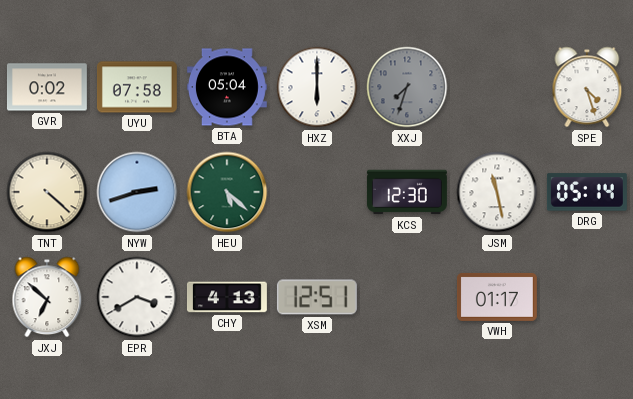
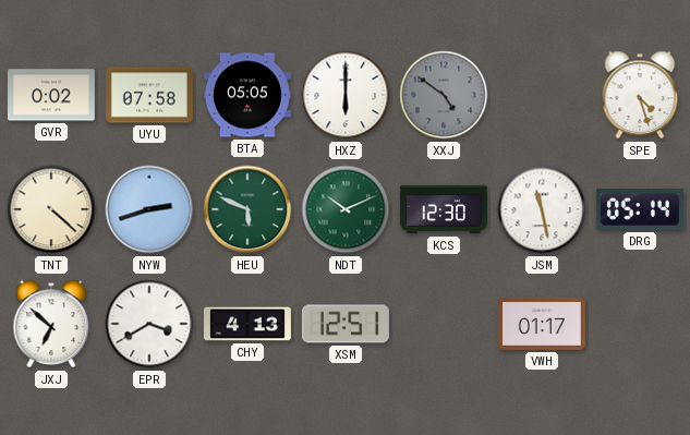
BTA: 05:04 -> 05:05 (247, 95)
XXJ: 7:33 -> 4:51 (444, 95)
HEU: 5:22 -> 5:49 (247, 209)
NDT: none -> 10:11 (346, 209)
